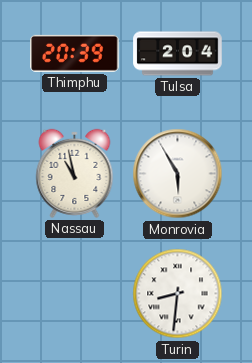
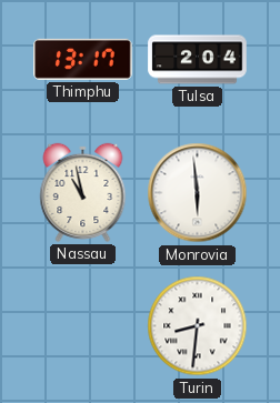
Thimphu: 20:39 -> 13:17 (83, 59)
Monrovia: 5:55 -> 5:59 (198, 193)
